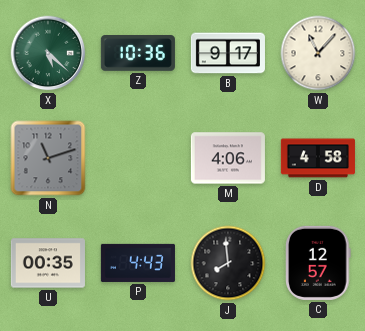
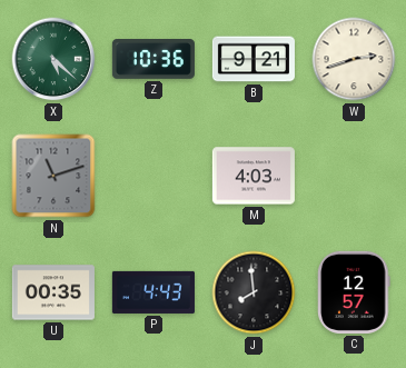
B: 9:17 -> 9:21 (254, 59)
W: 11:07 -> 2:42 (354, 59)
M: 4:06 -> 4:03 (254, 176)
D: 4:58 -> none (318, 158)
